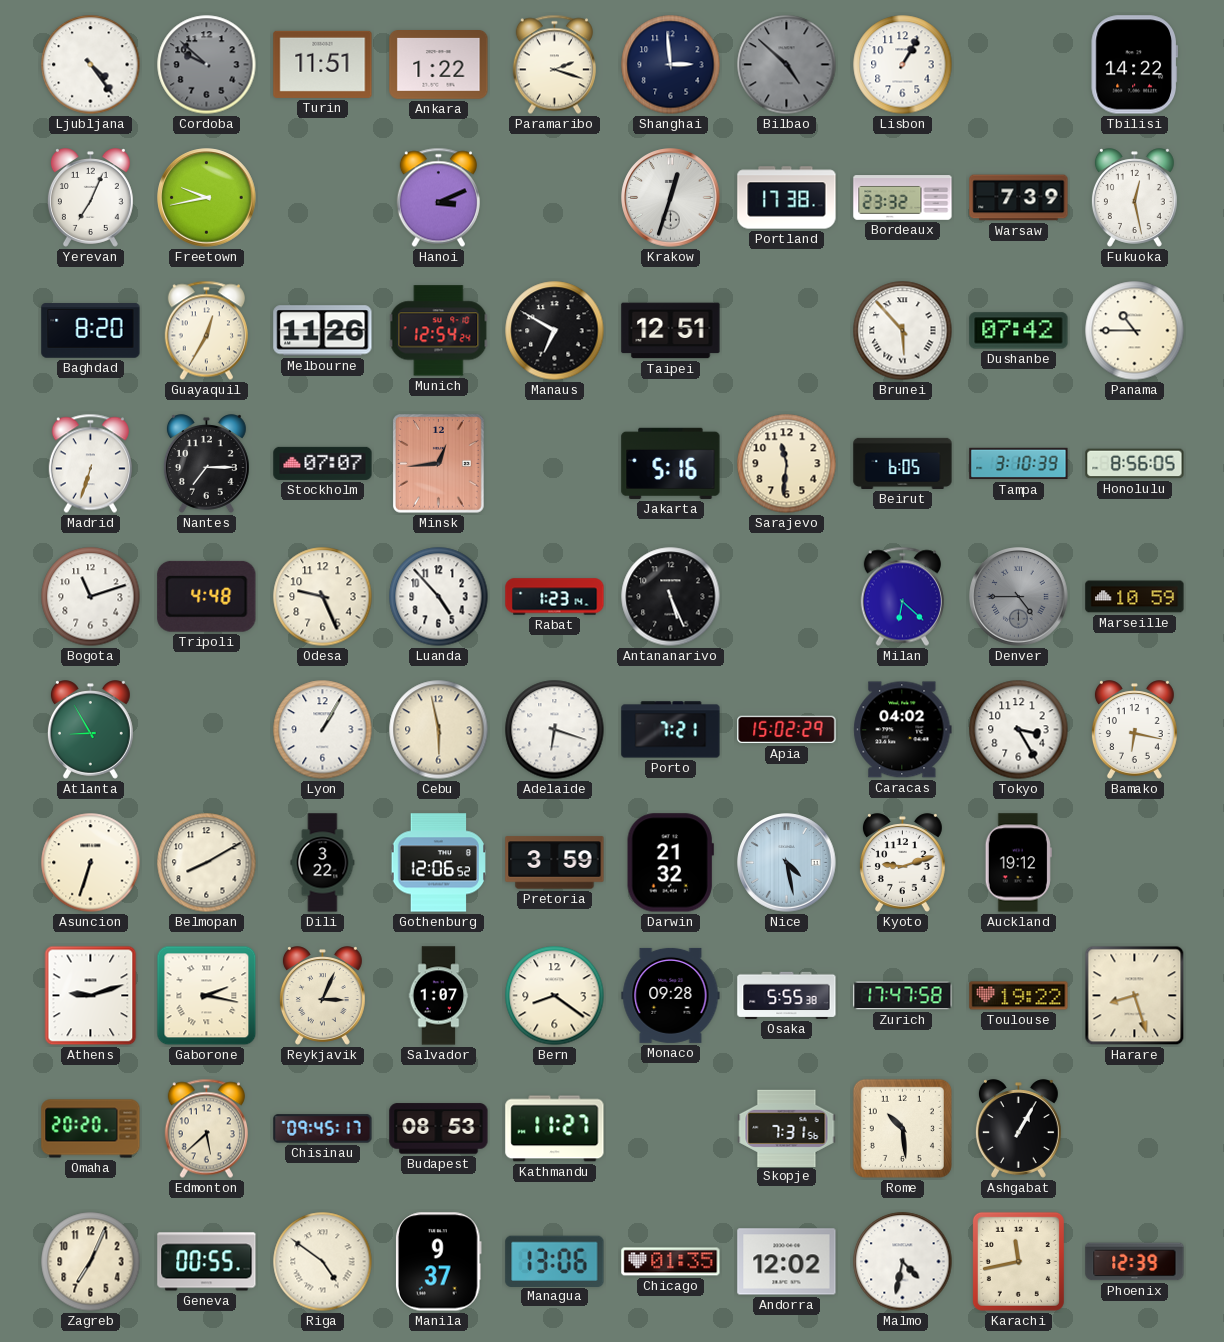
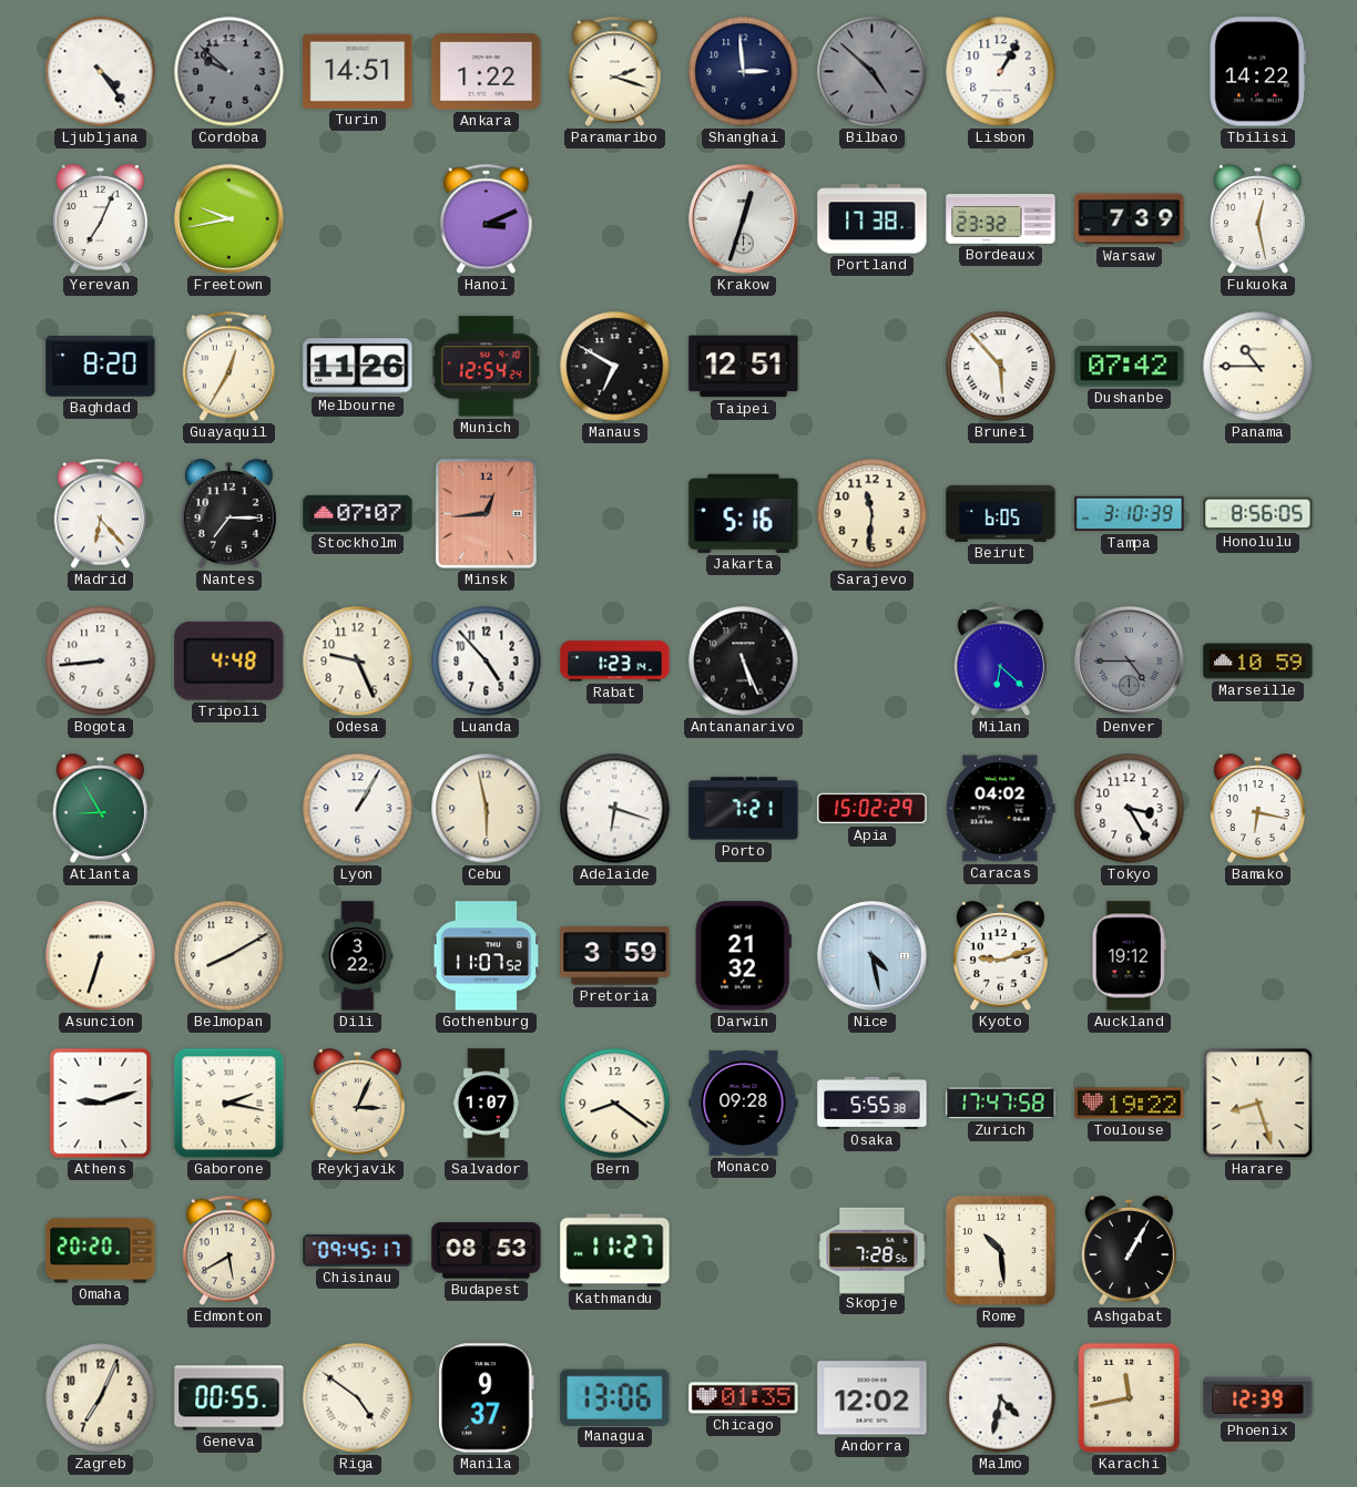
Turin: 11:51 -> 14:51 (358, 71)
Madrid: 6:33 -> 6:23 (100, 514)
Bogota: 11:12 -> 8:44 (101, 662)
Gothenburg: 12:06 -> 11:07 (486, 956)
Edmonton: 5:38 -> 5:40 (228, 1251)
Skopje: 7:31 -> 7:28 (873, 1250)
